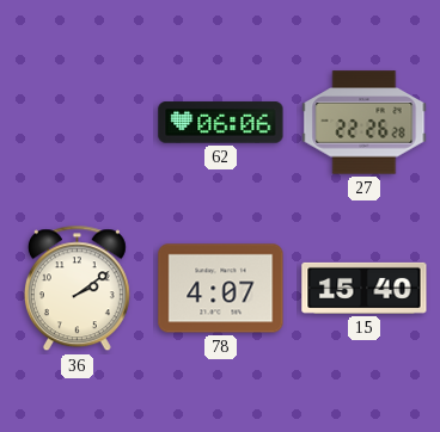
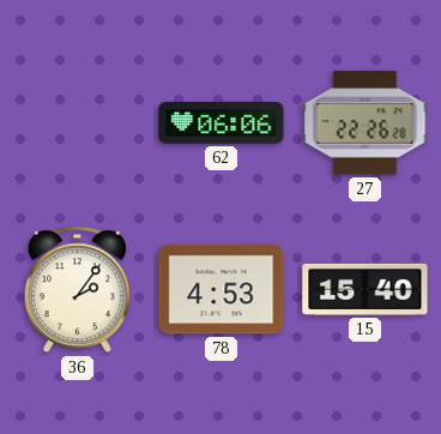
36: 2:09 -> 2:06 (77, 290)
78: 4:07 -> 4:53 (222, 290)
